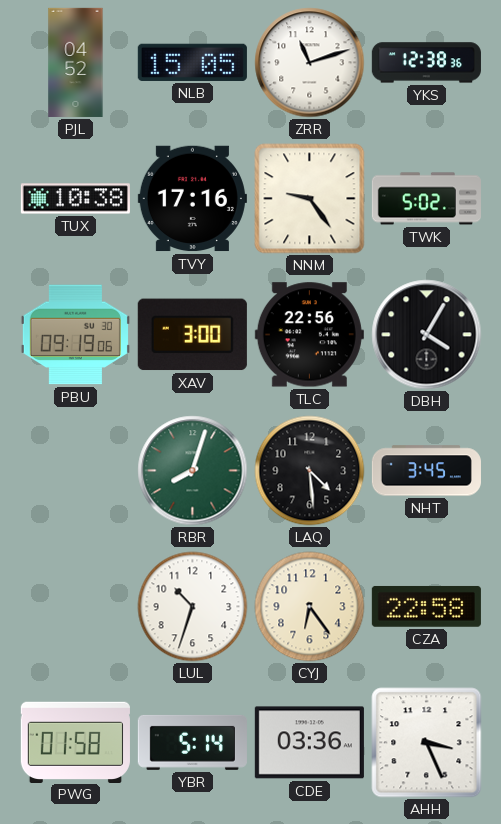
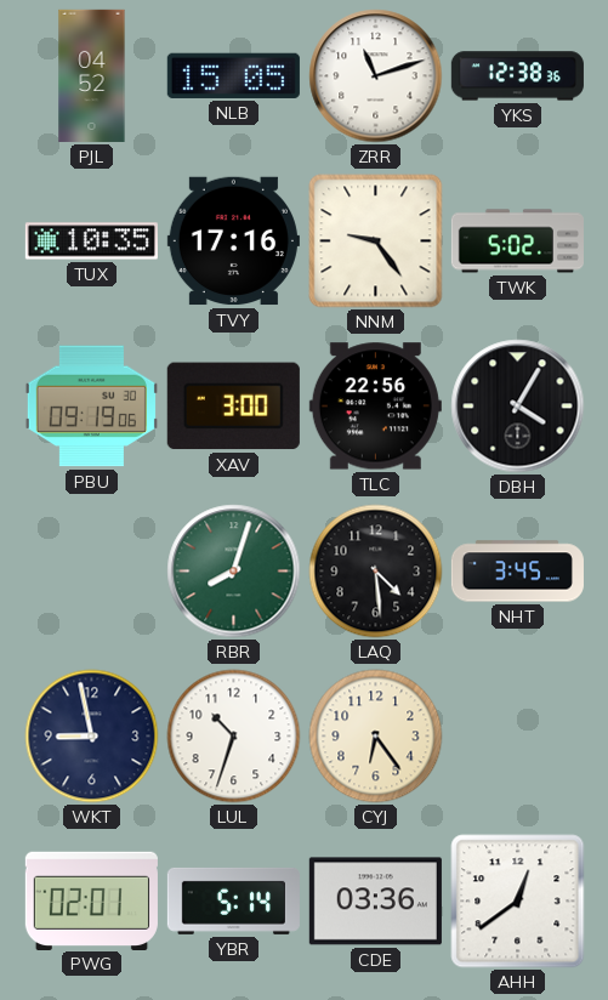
TUX: 10:38 -> 10:35 (91, 242)
WKT: none -> 8:58 (92, 737)
CZA: 22:58 -> none (426, 606)
PWG: 01:58 -> 02:01 (91, 900)
AHH: 3:26 -> 12:39 (518, 902)
